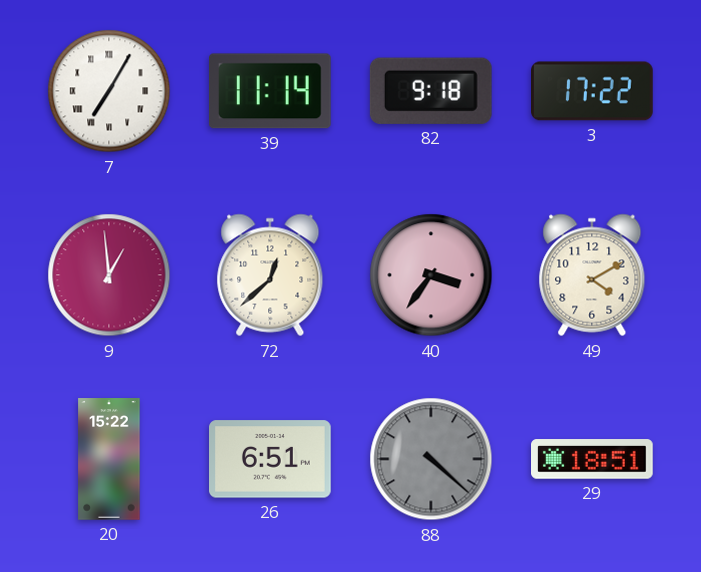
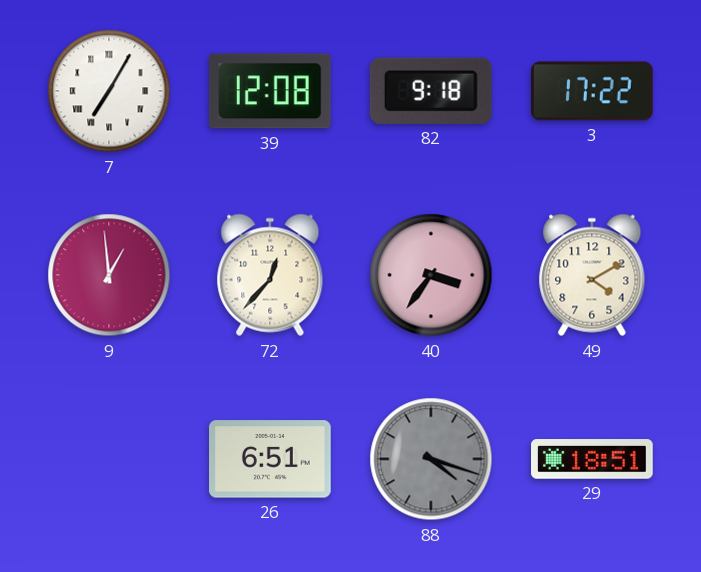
39: 11:14 -> 12:08 (270, 91)
72: 12:38 -> 12:37 (270, 275)
20: 15:22 -> none (109, 459)
88: 4:22 -> 4:18 (431, 459)
